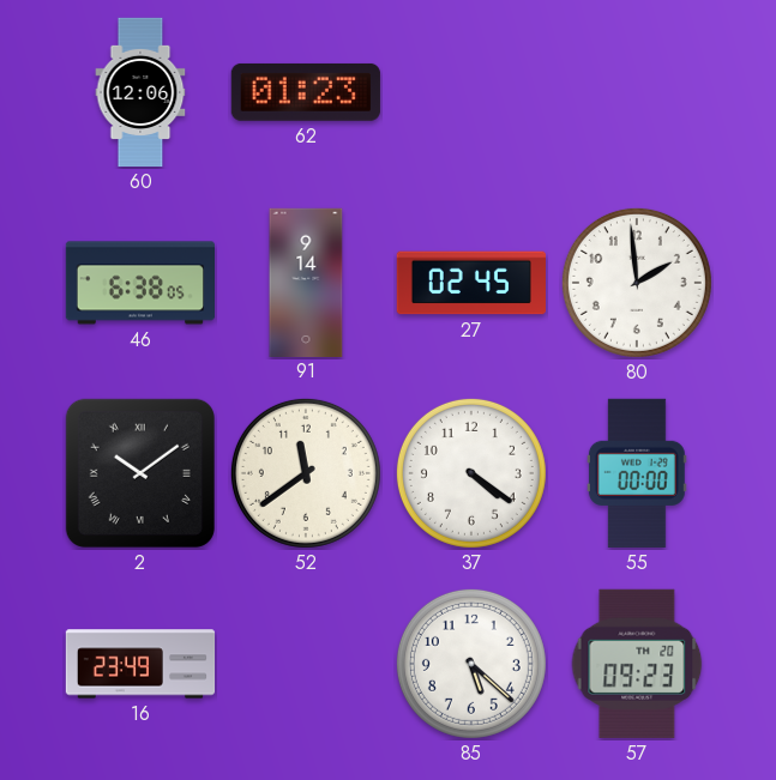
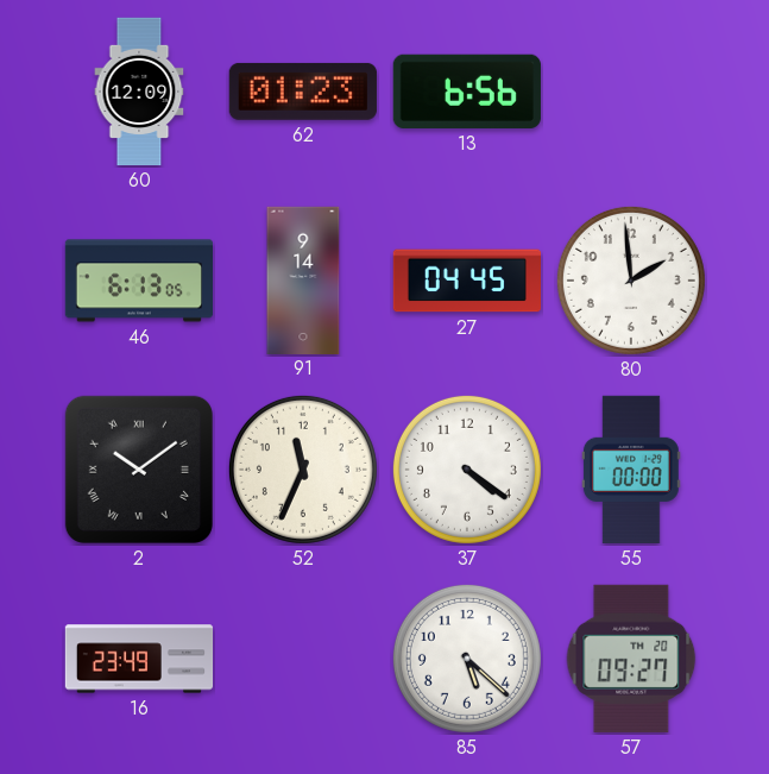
60: 12:06 -> 12:09 (139, 92)
13: none -> 6:56 (467, 92)
46: 6:38 -> 6:13 (138, 281)
27: 02:45 -> 04:45 (466, 281)
52: 11:39 -> 11:34 (303, 470)
57: 09:23 -> 09:27 (631, 659)
